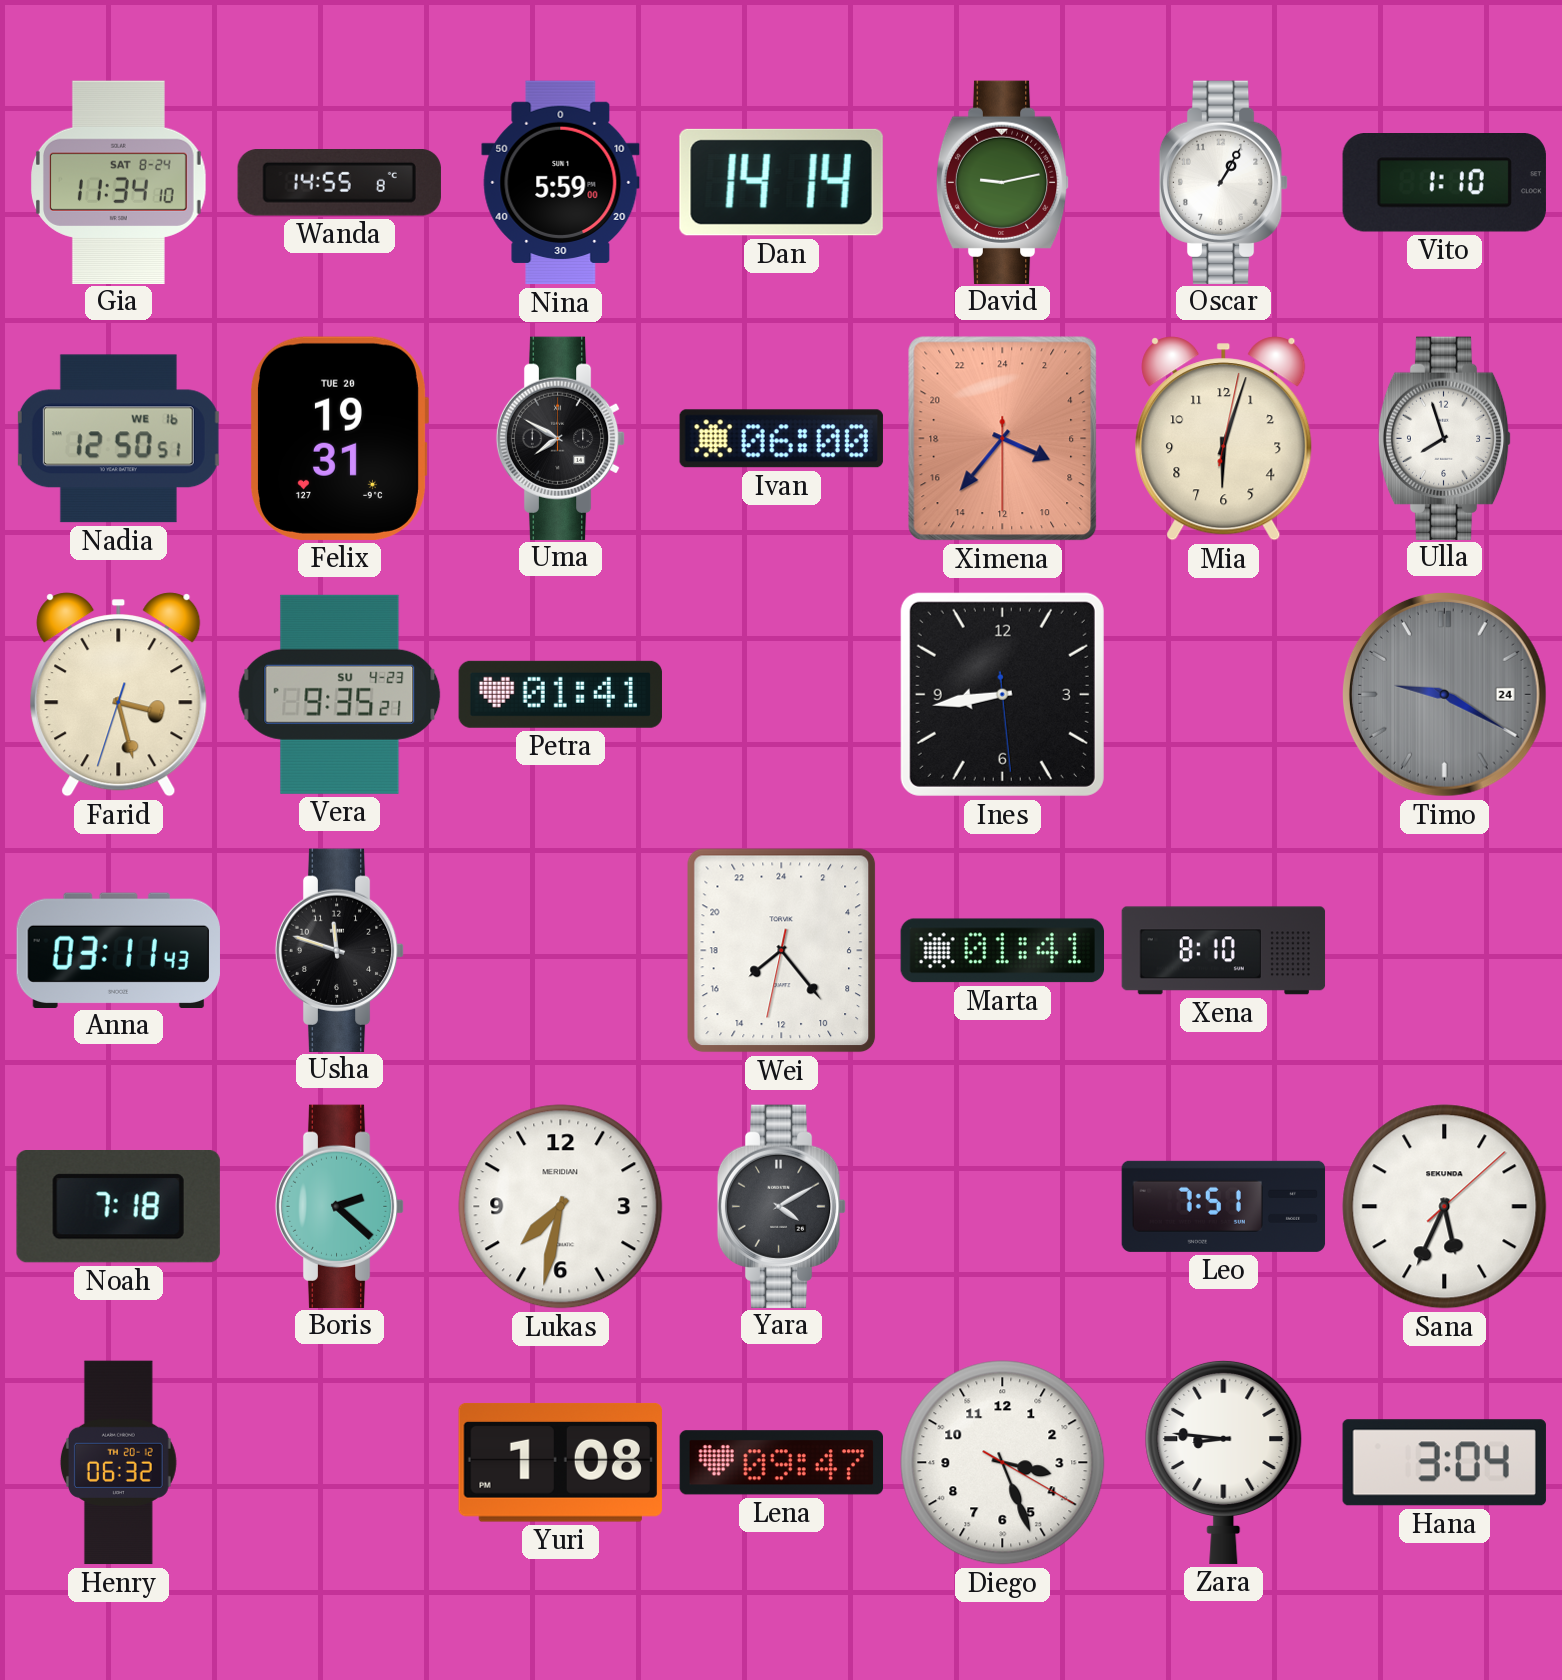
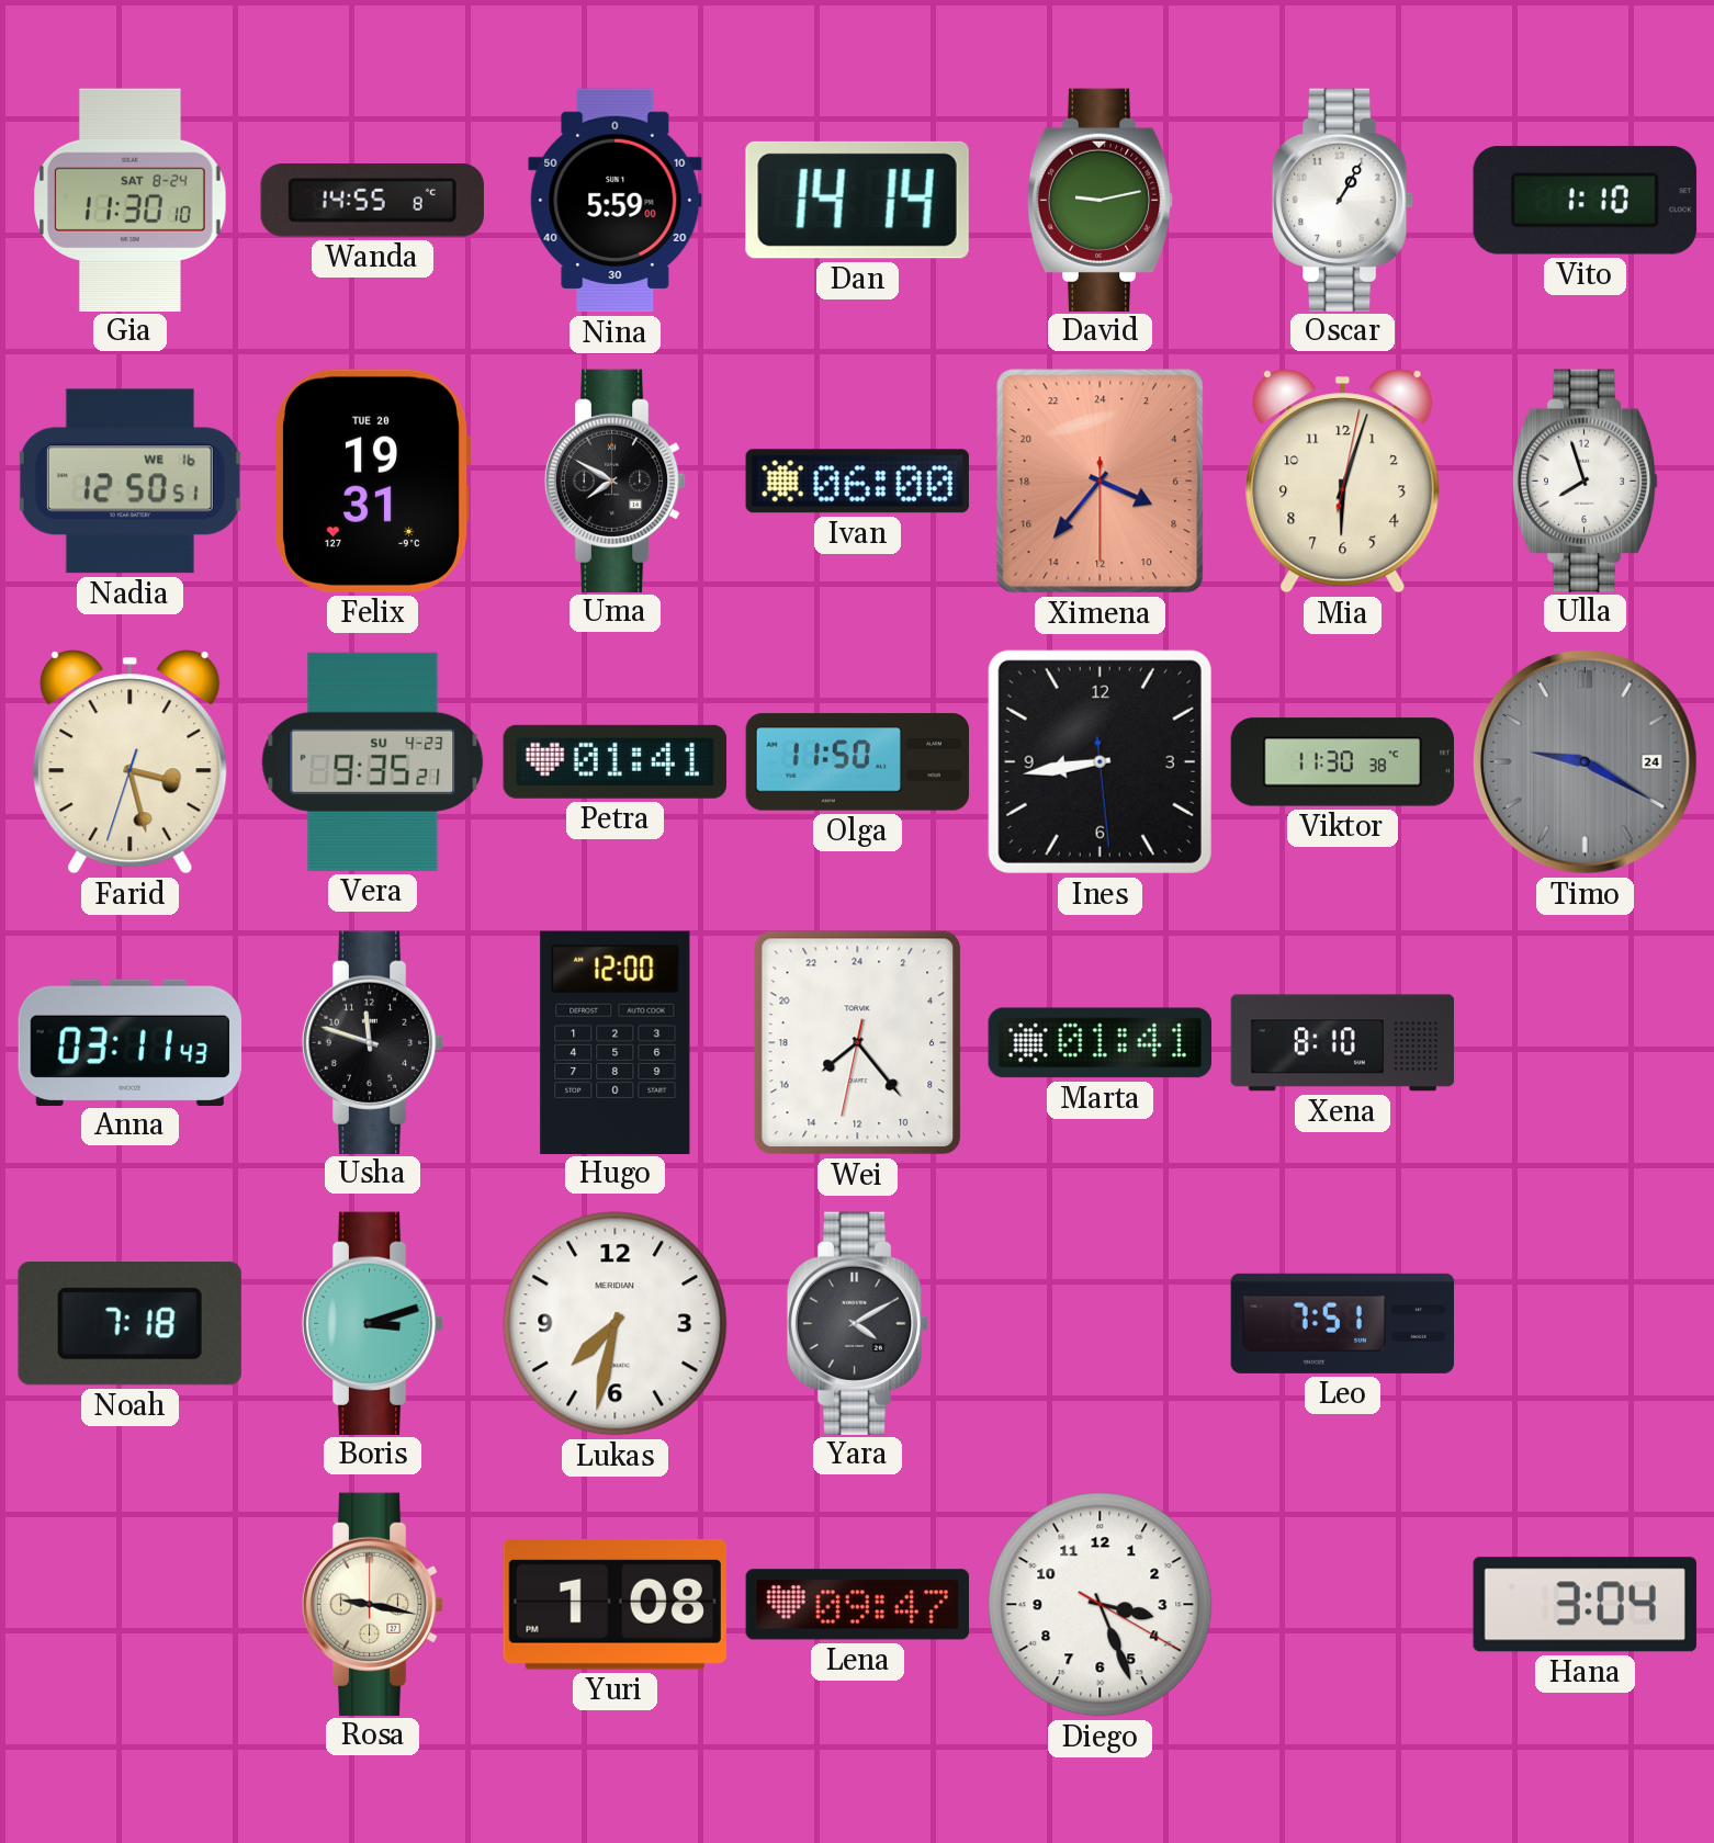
Gia: 11:34 -> 11:30 (131, 200)
Olga: none -> 11:50 (858, 762)
Viktor: none -> 11:30 (1343, 762)
Hugo: none -> 12:00 (616, 1042)
Boris: 2:22 -> 3:12 (373, 1323)
Sana: 5:34 -> none (1445, 1207)
Henry: 06:32 -> none (118, 1463)
Rosa: none -> 9:17 (373, 1604)
Zara: 8:46 -> none (1224, 1462)
